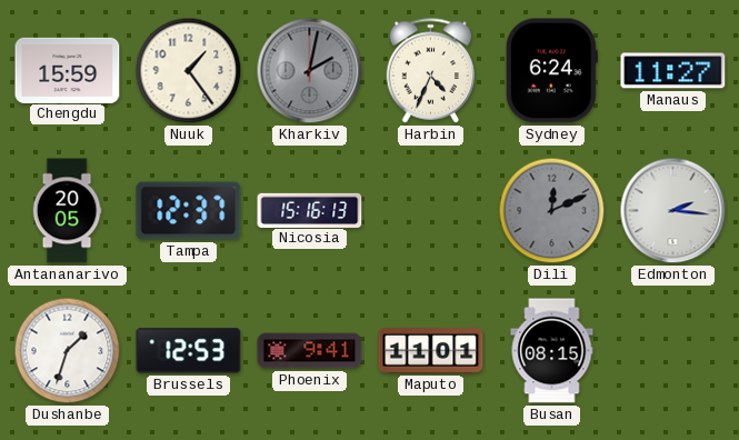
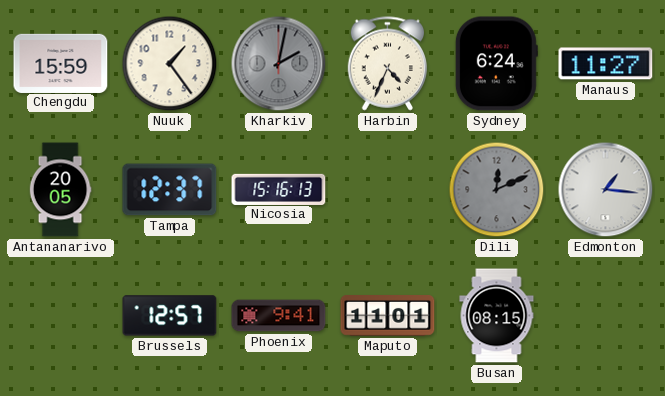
Edmonton: 2:16 -> 1:16 (606, 190)
Dushanbe: 1:33 -> none (68, 351)
Brussels: 12:53 -> 12:57 (170, 316)
